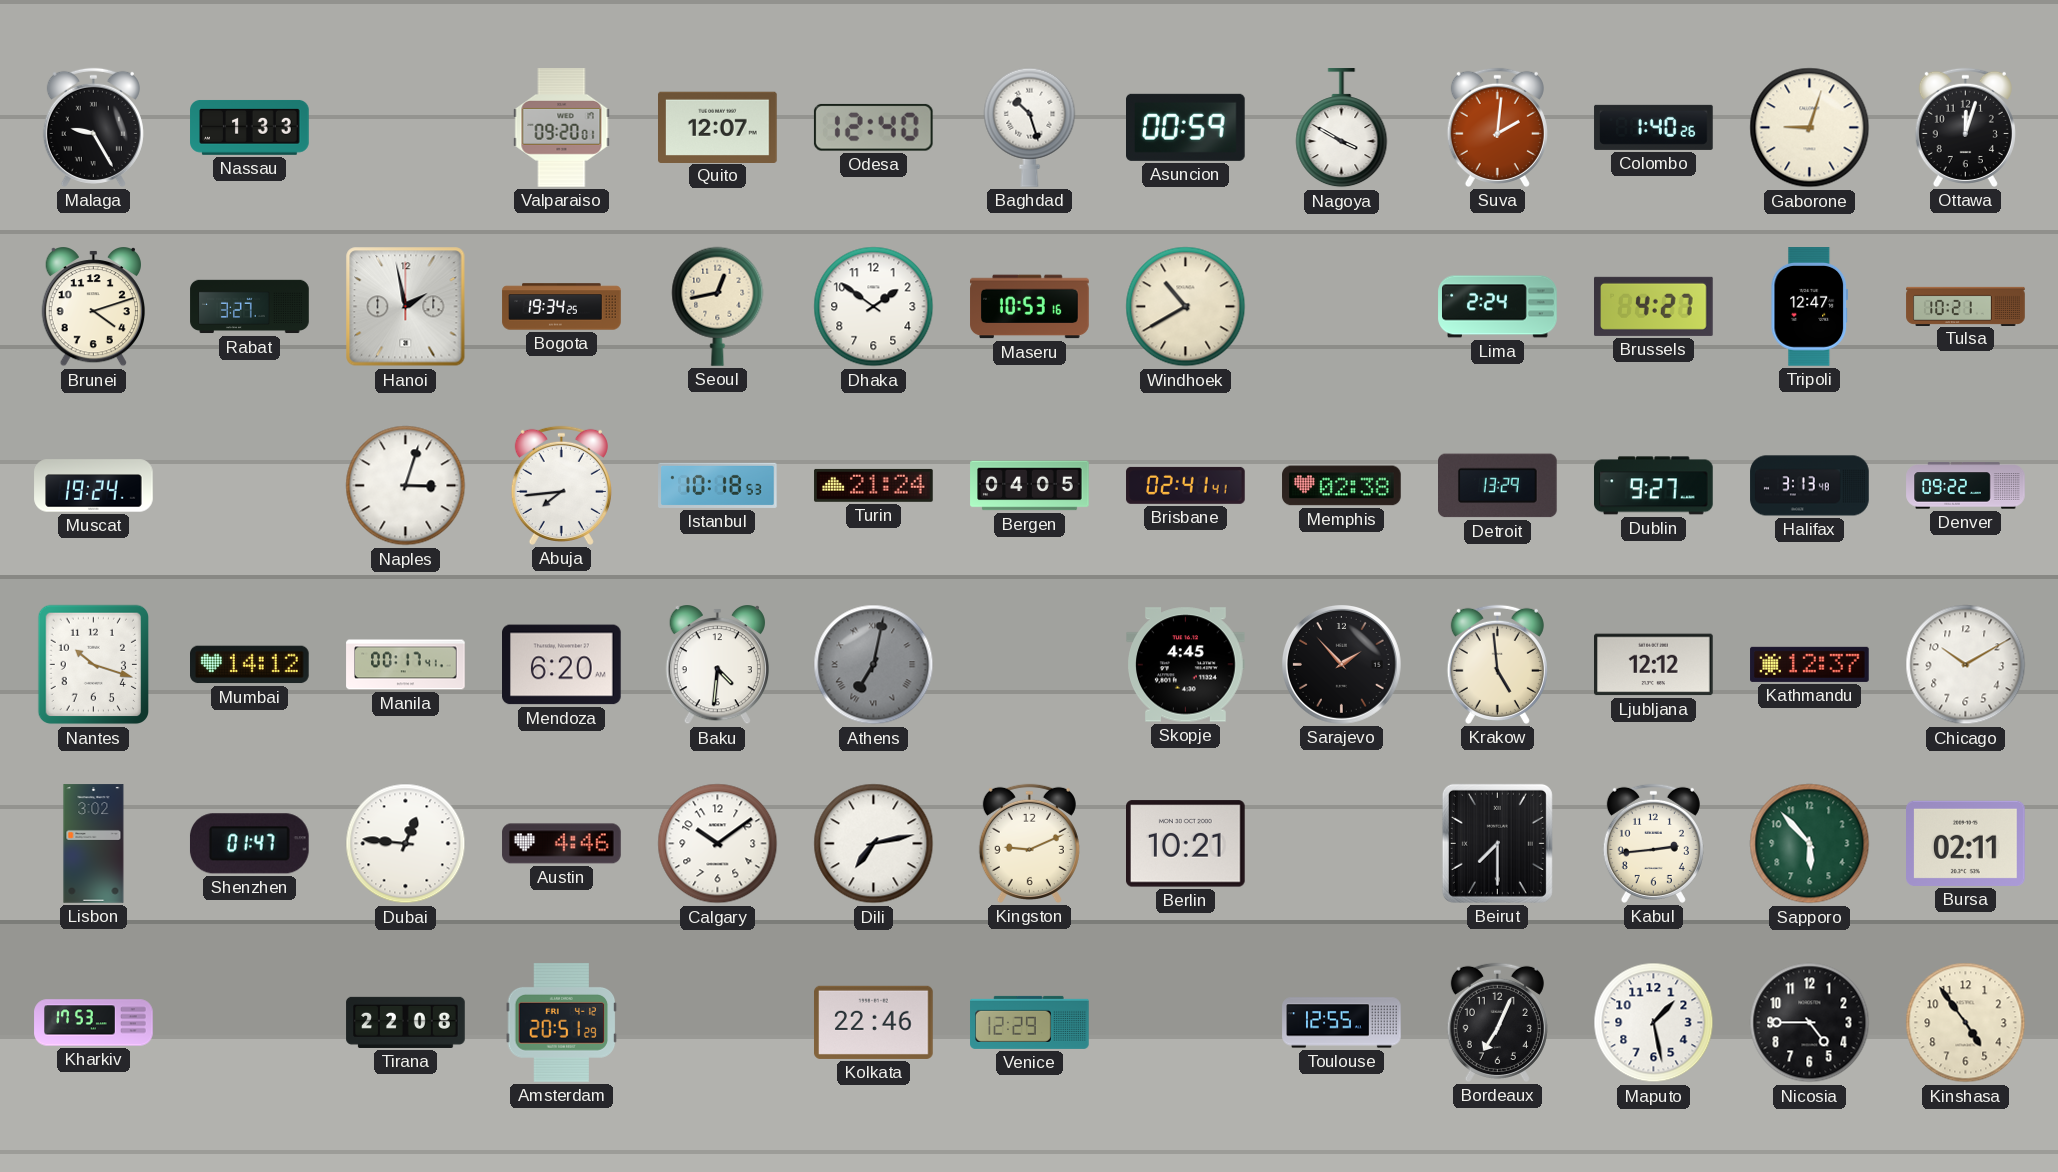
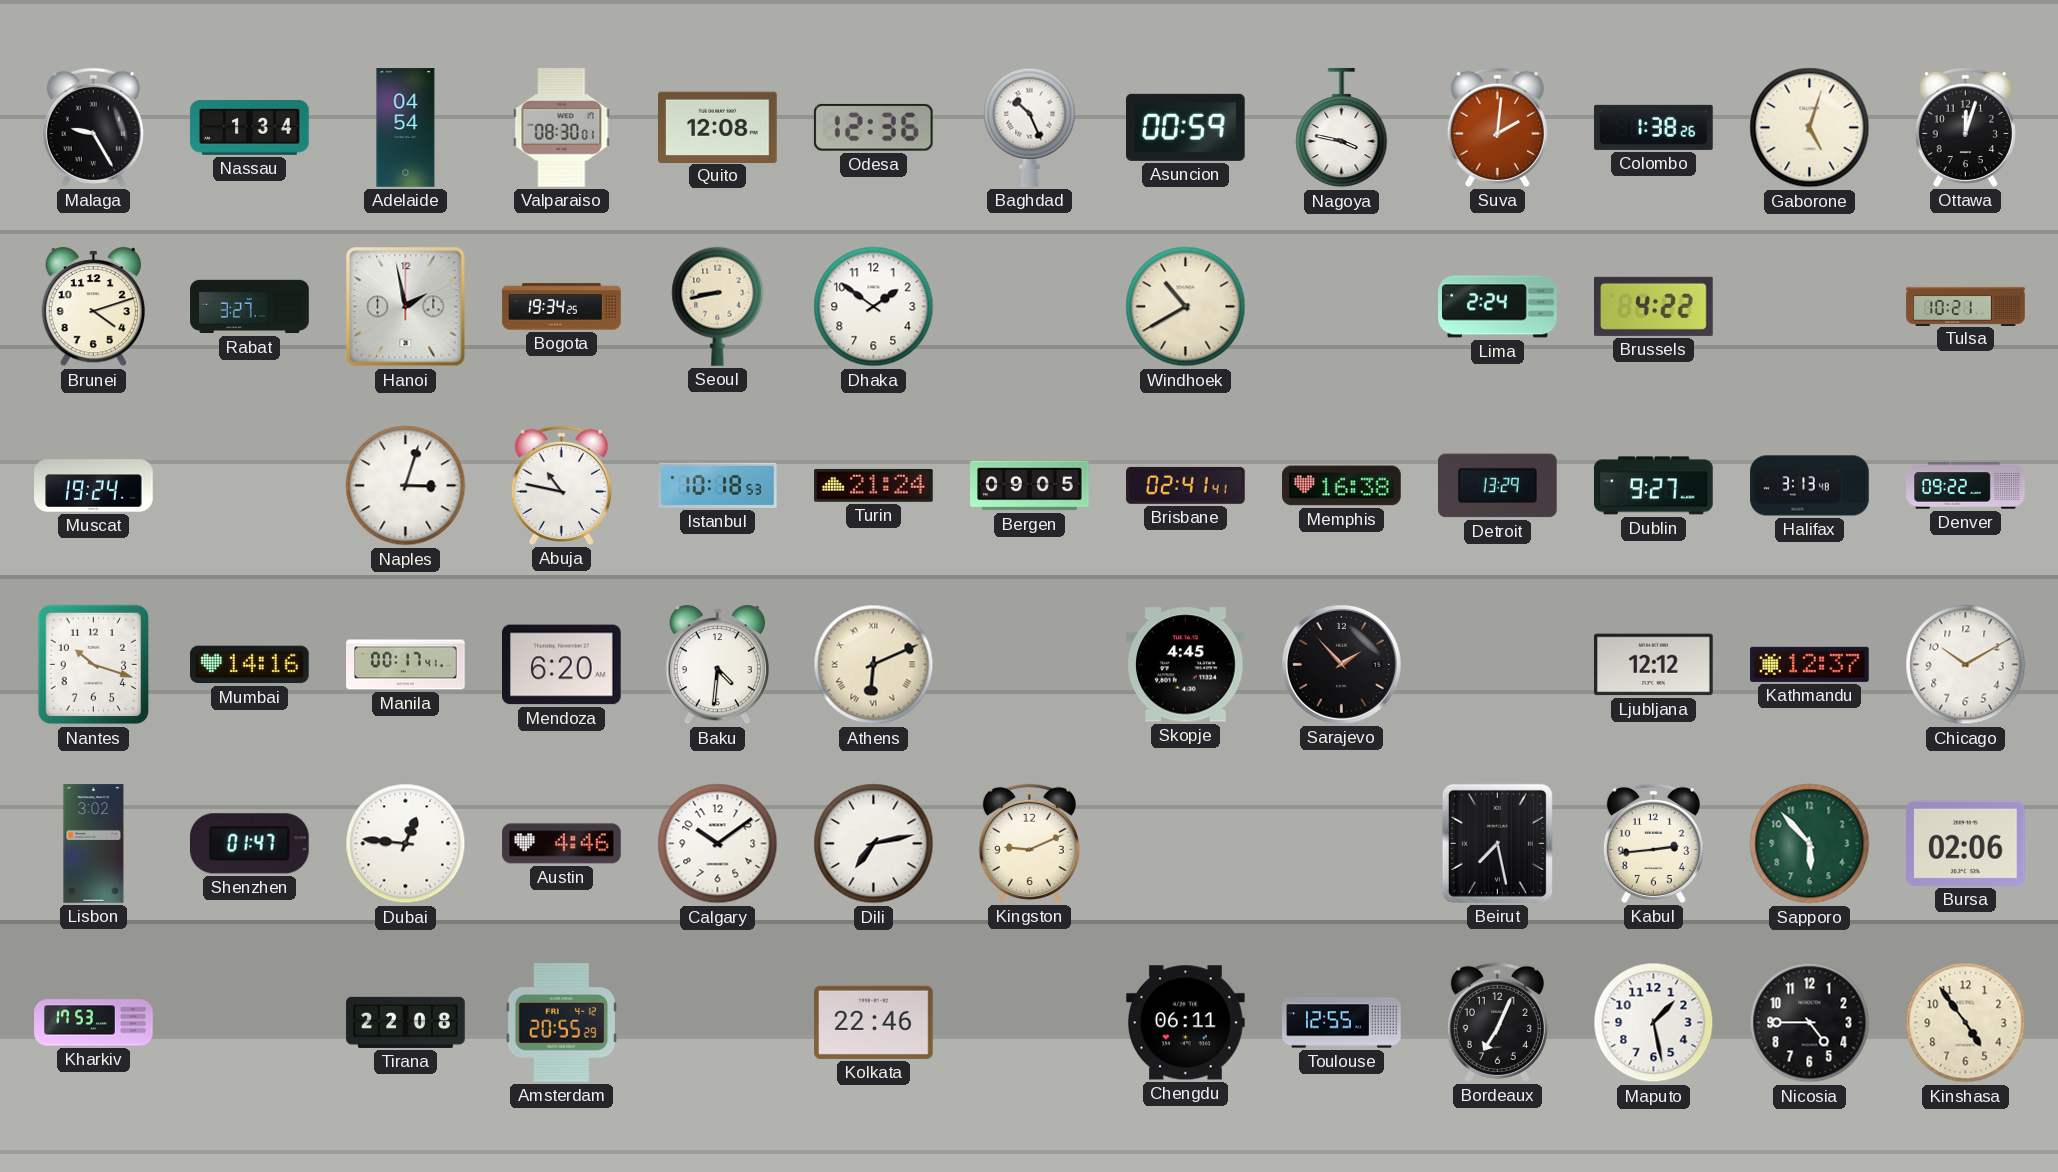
Nassau: 1:33 -> 1:34 (250, 127)
Adelaide: none -> 04:54 (406, 128)
Valparaiso: 09:20 -> 08:30 (562, 128)
Quito: 12:07 -> 12:08 (718, 127)
Odesa: 12:40 -> 12:36 (873, 127)
Baghdad: 10:27 -> 10:26 (1030, 127)
Nagoya: 3:50 -> 3:47 (1342, 128)
Colombo: 1:40 -> 1:38 (1654, 127)
Gaborone: 9:03 -> 5:03 (1810, 128)
Seoul: 12:43 -> 8:43 (718, 306)
Maseru: 10:53 -> none (1030, 307)
Brussels: 4:27 -> 4:22 (1654, 306)
Tripoli: 12:47 -> none (1810, 307)
Abuja: 7:44 -> 10:47 (561, 485)
Bergen: 04:05 -> 09:05 (1030, 486)
Memphis: 02:38 -> 16:38 (1342, 486)
Mumbai: 14:12 -> 14:16 (250, 665)
Athens: 7:02 -> 6:11 (874, 665)
Athens dial: grey -> cream (874, 665)
Krakow: 4:59 -> none (1497, 664)
Berlin: 10:21 -> none (1186, 844)
Beirut: 7:30 -> 7:28 (1497, 843)
Bursa: 02:11 -> 02:06 (1966, 843)
Amsterdam: 20:51 -> 20:55 (562, 1023)
Venice: 12:29 -> none (1030, 1022)
Chengdu: none -> 06:11 (1186, 1023)
